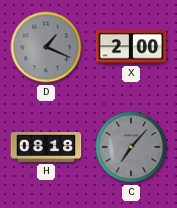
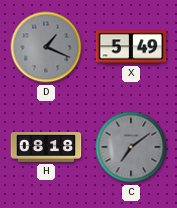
X: 2:00 -> 5:49 (131, 47)
C: 7:07 -> 7:09 (131, 147)
